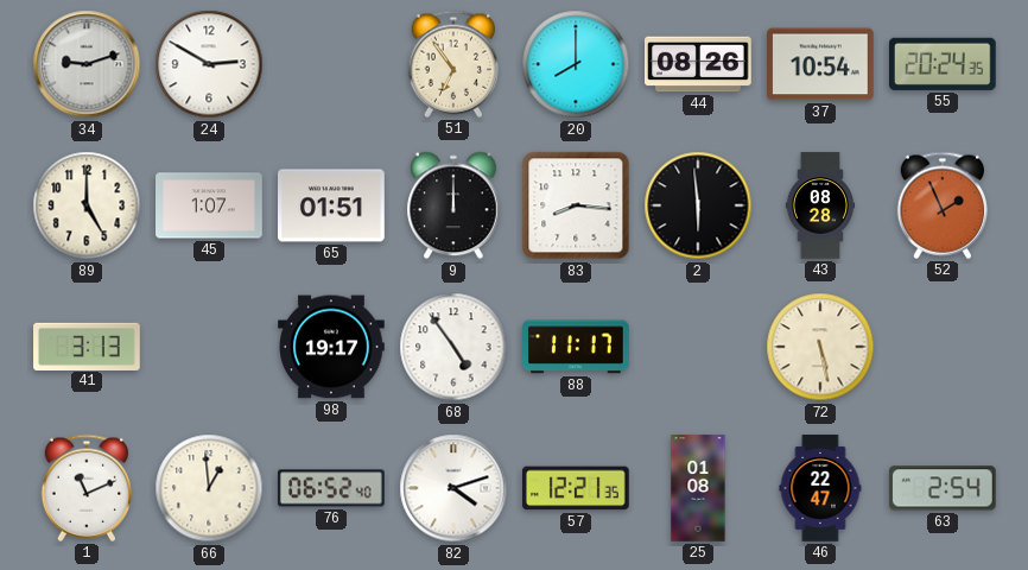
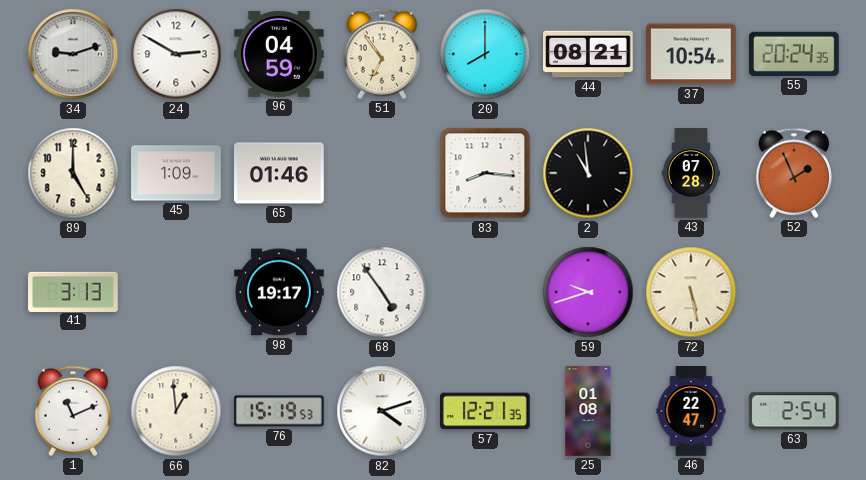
96: none -> 04:59 (280, 54)
44: 08:26 -> 08:21 (588, 54)
45: 1:07 -> 1:09 (176, 173)
65: 01:51 -> 01:46 (280, 173)
9: 12:00 -> none (453, 205)
2: 5:59 -> 10:59 (588, 173)
43: 08:28 -> 07:28 (691, 173)
88: 11:17 -> none (577, 347)
59: none -> 9:42 (588, 292)
76: 06:52 -> 15:19 (280, 411)
